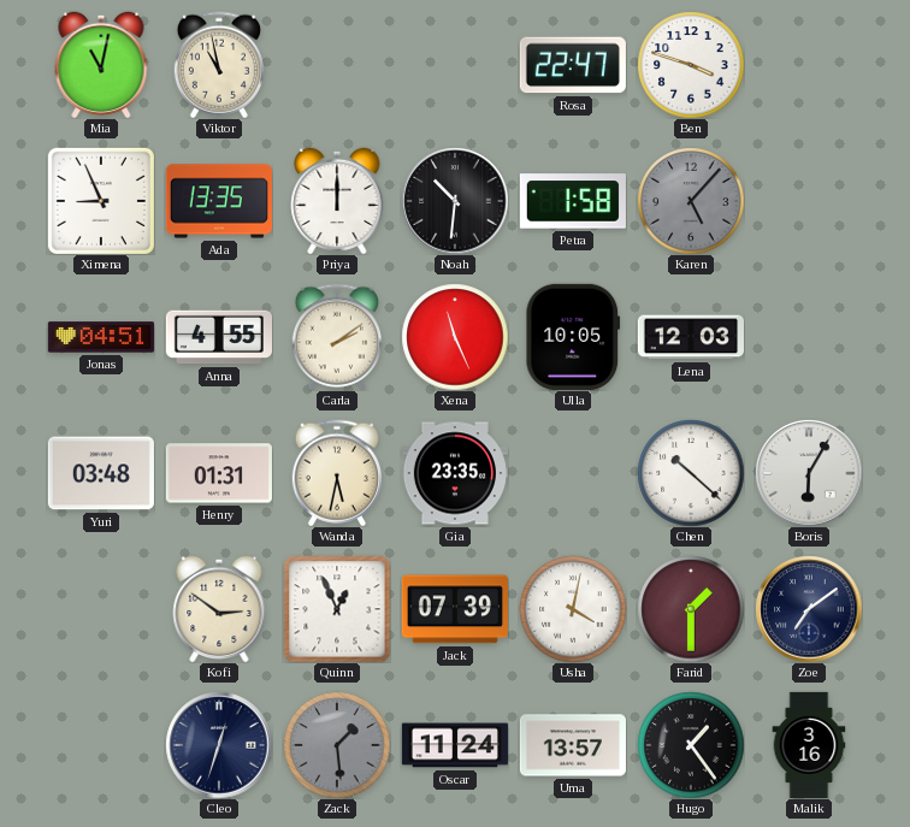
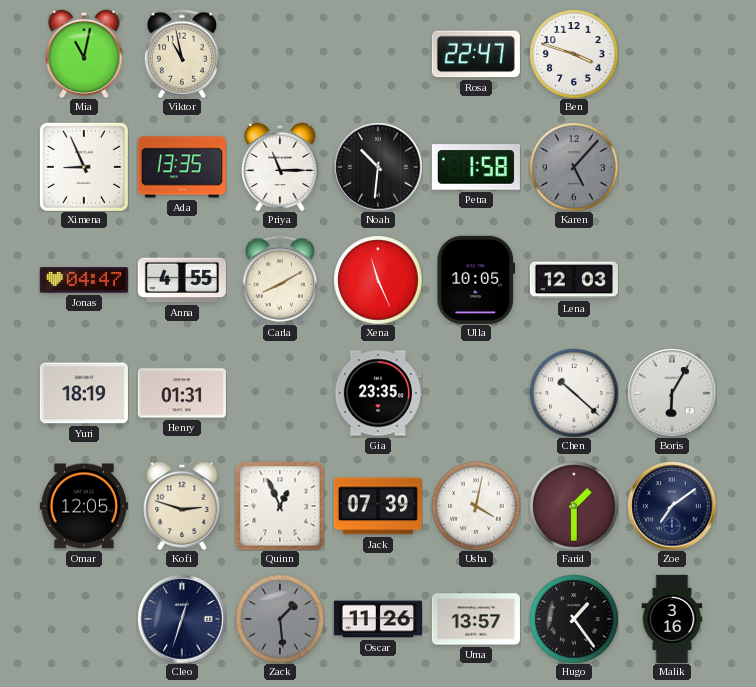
Priya: 12:00 -> 11:15 (280, 167)
Jonas: 04:51 -> 04:47 (84, 280)
Carla: 2:09 -> 8:10 (280, 280)
Yuri: 03:48 -> 18:19 (84, 393)
Wanda: 5:32 -> none (337, 473)
Omar: none -> 12:05 (84, 506)
Kofi: 2:51 -> 2:48 (182, 506)
Oscar: 11:24 -> 11:26 (378, 619)
